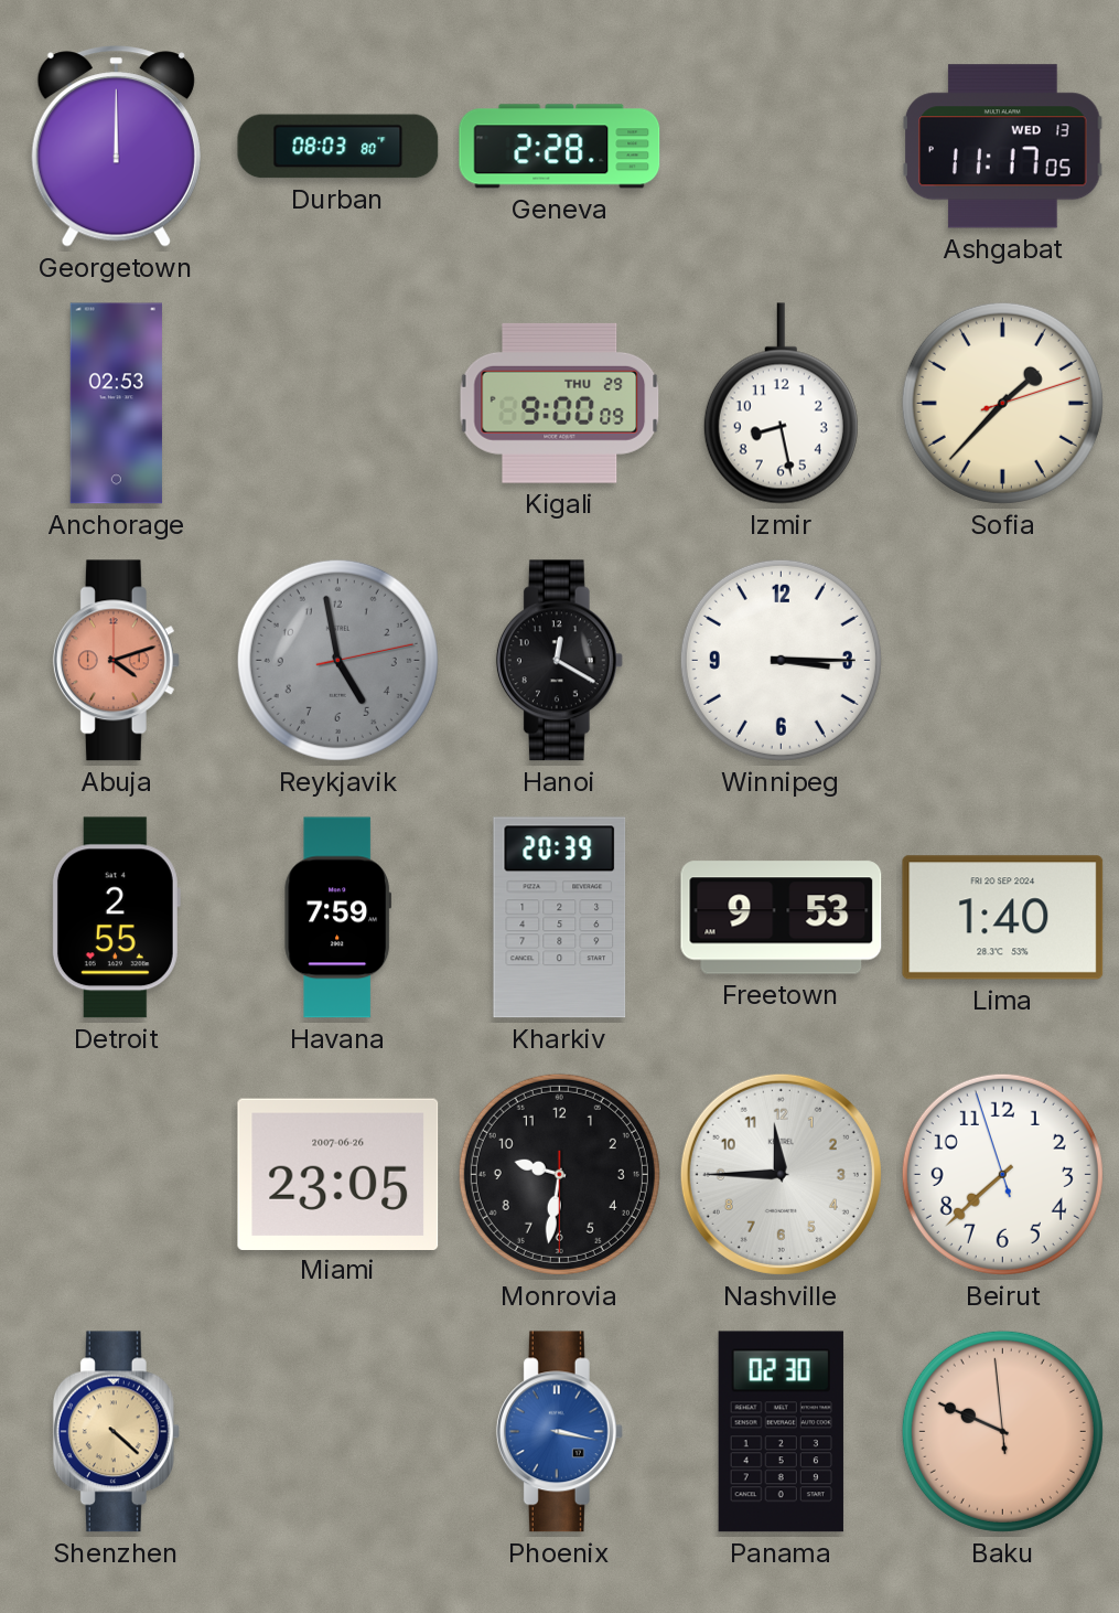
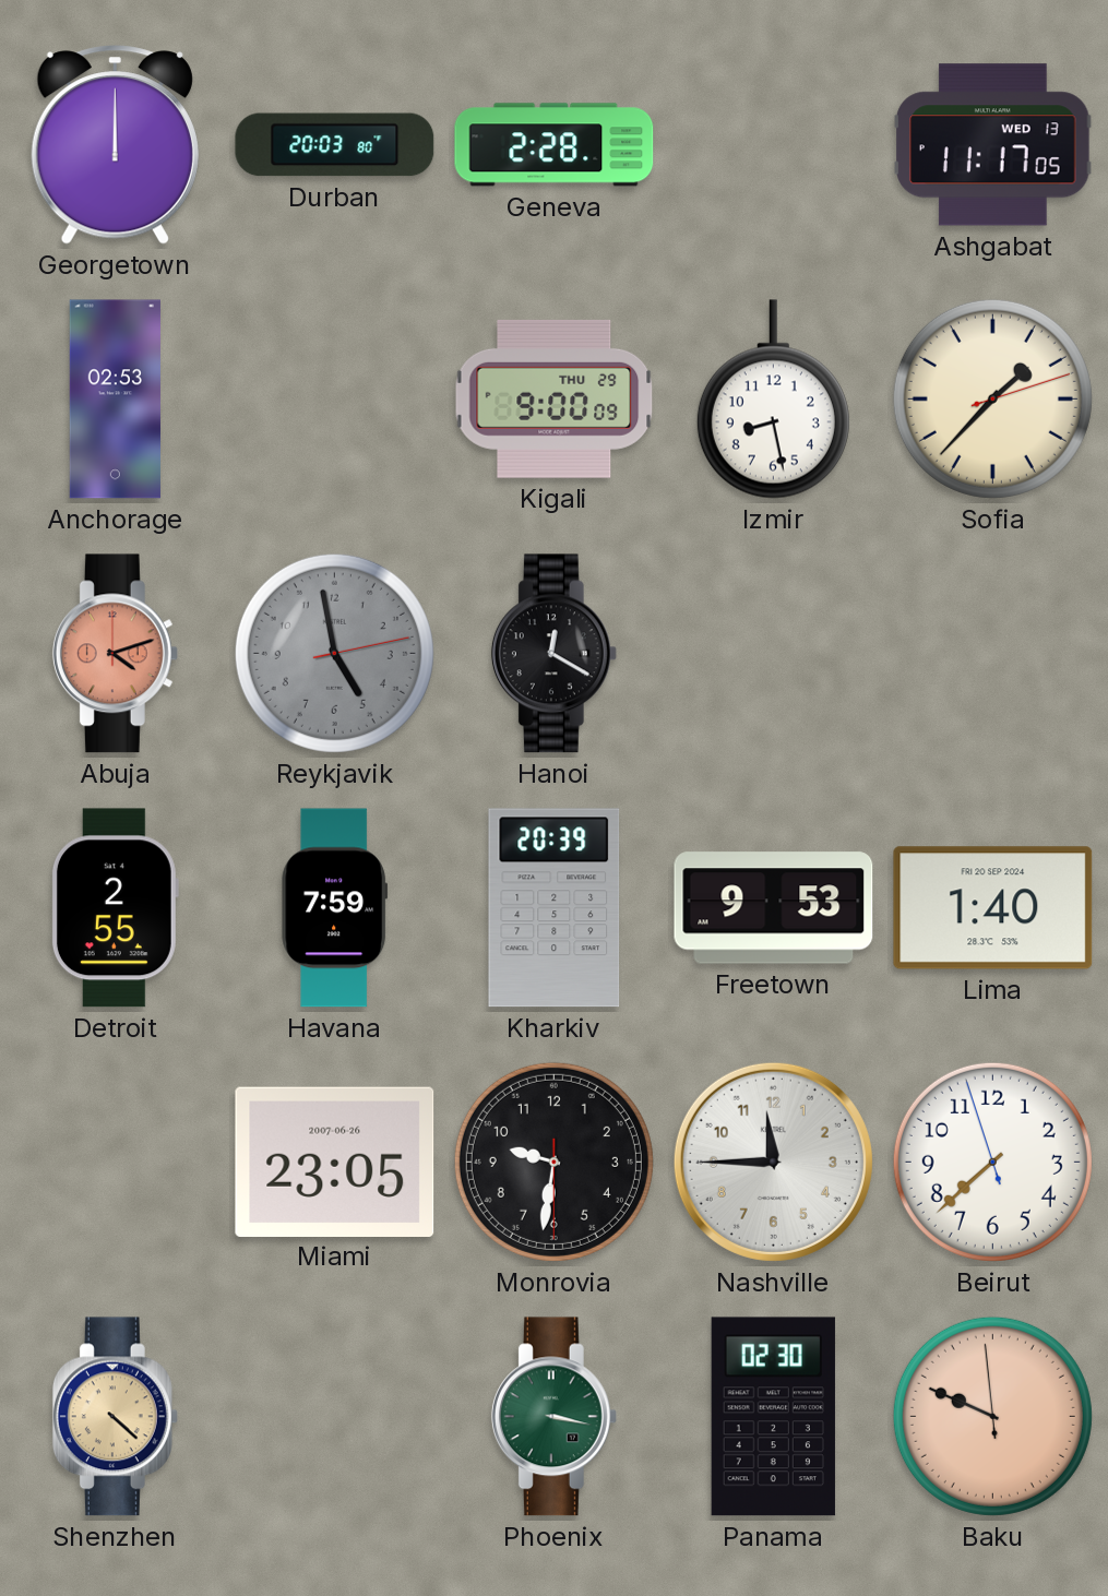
Durban: 08:03 -> 20:03 (335, 145)
Winnipeg: 3:15 -> none (781, 660)
Phoenix dial: blue -> green (553, 1417)
